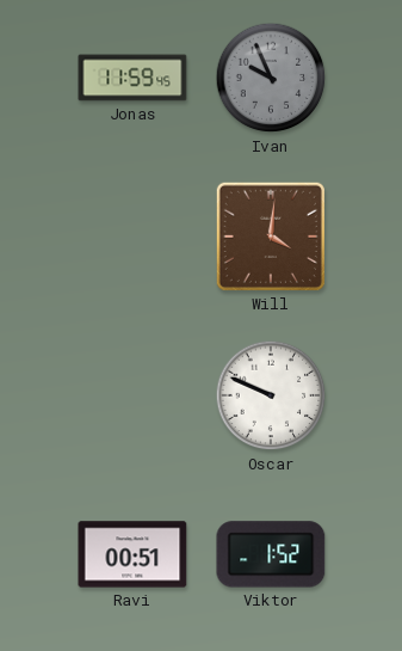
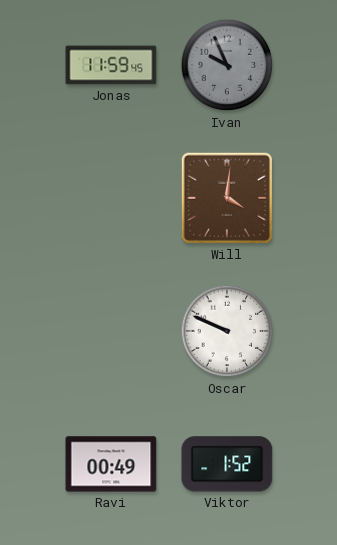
Ravi: 00:51 -> 00:49 (111, 464)
